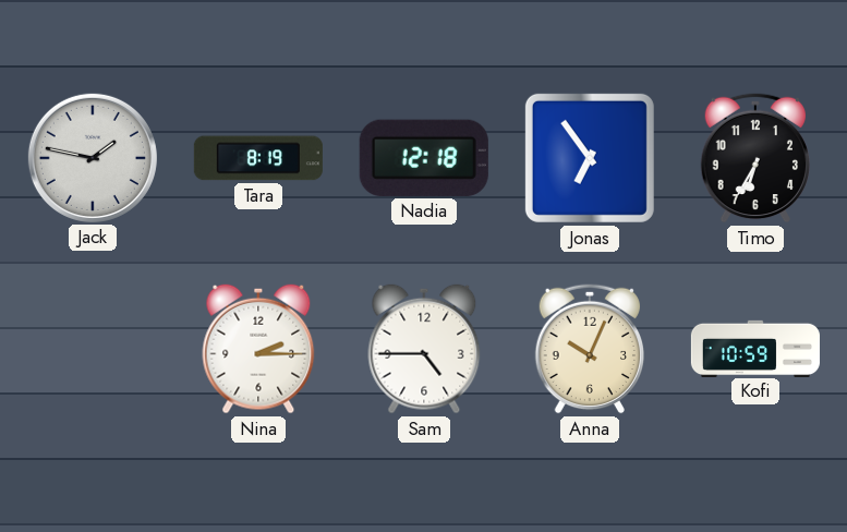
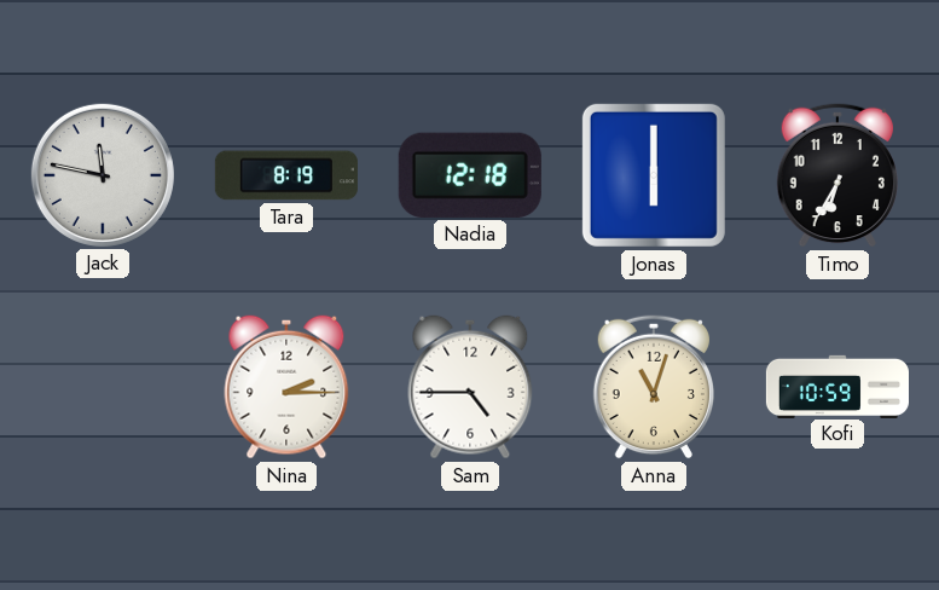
Jack: 1:47 -> 11:47 (103, 175)
Jonas: 6:54 -> 6:00 (654, 175)
Anna: 10:04 -> 11:03 (653, 387)
